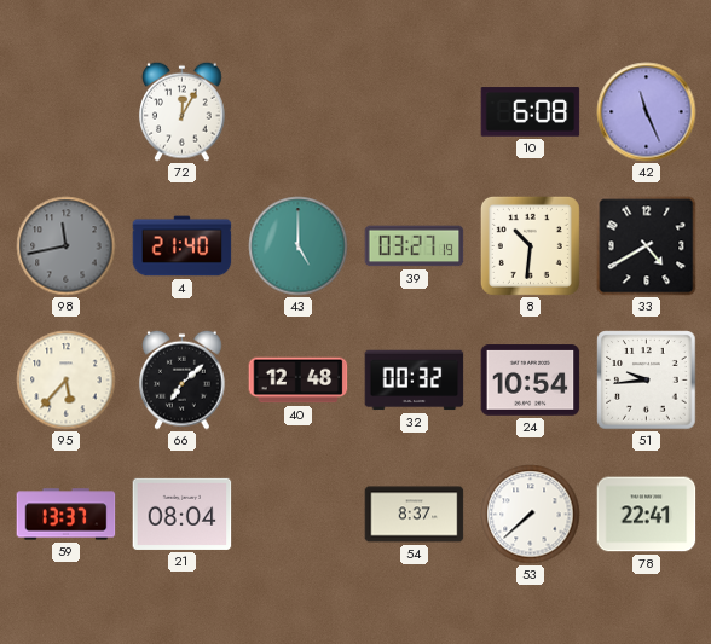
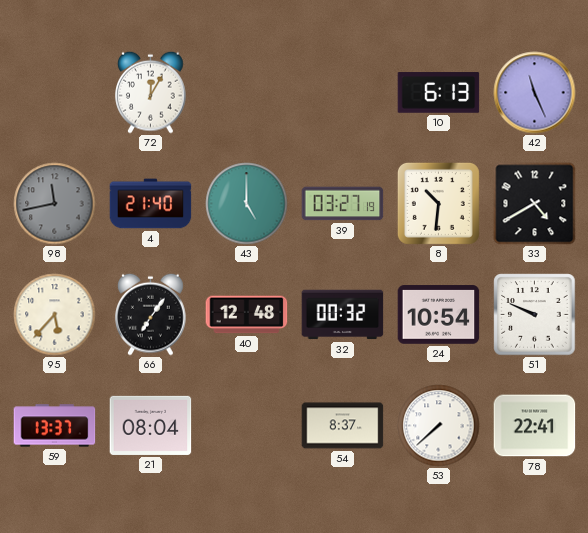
10: 6:08 -> 6:13 (439, 93)
66: 7:08 -> 7:06 (151, 314)
51: 9:44 -> 9:49 (535, 315)
